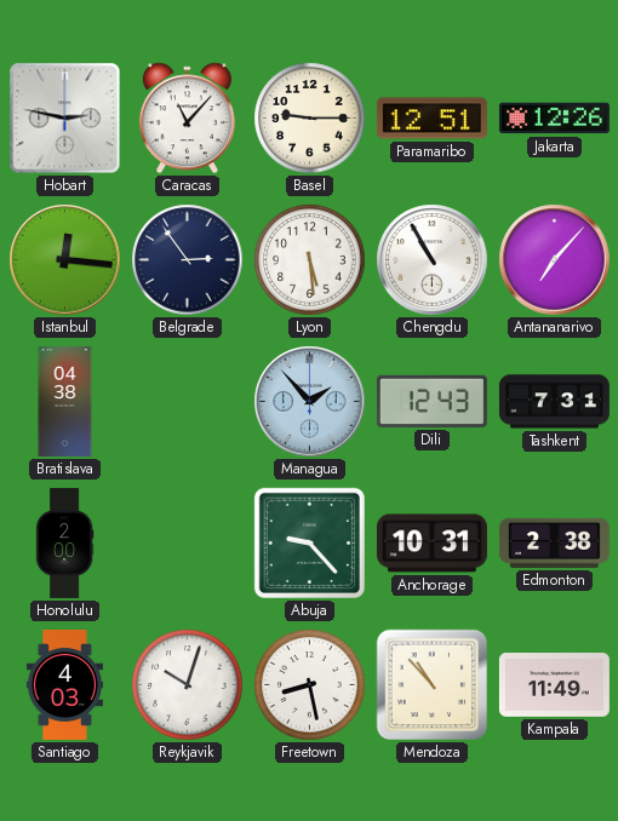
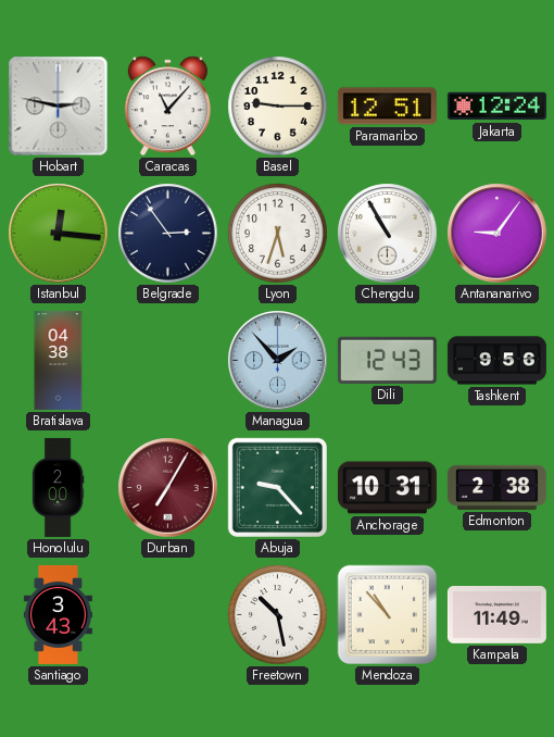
Jakarta: 12:26 -> 12:24 (496, 107)
Lyon: 5:29 -> 5:33 (278, 234)
Antananarivo: 7:07 -> 9:06 (498, 234)
Tashkent: 7:31 -> 9:56 (496, 361)
Durban: none -> 7:05 (168, 488)
Santiago: 4:03 -> 3:43 (58, 614)
Reykjavik: 10:03 -> none (188, 685)
Freetown: 8:28 -> 10:28 (278, 615)
